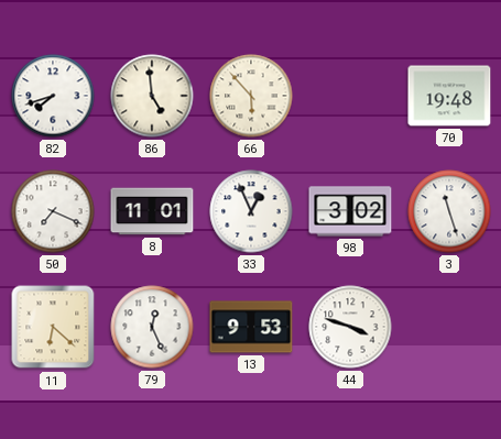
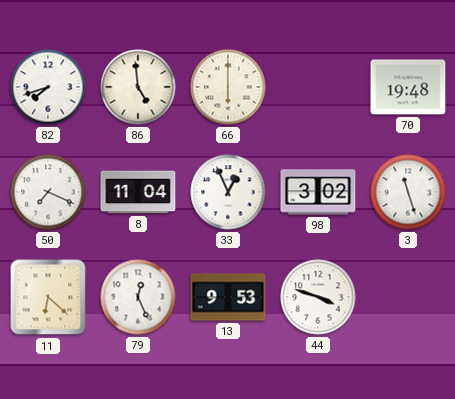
66: 5:53 -> 6:00 (228, 87)
8: 11:01 -> 11:04 (138, 192)
